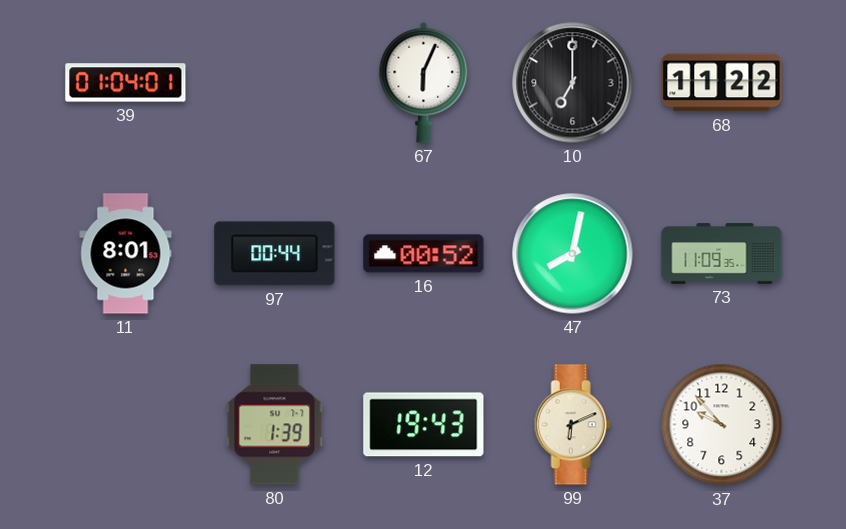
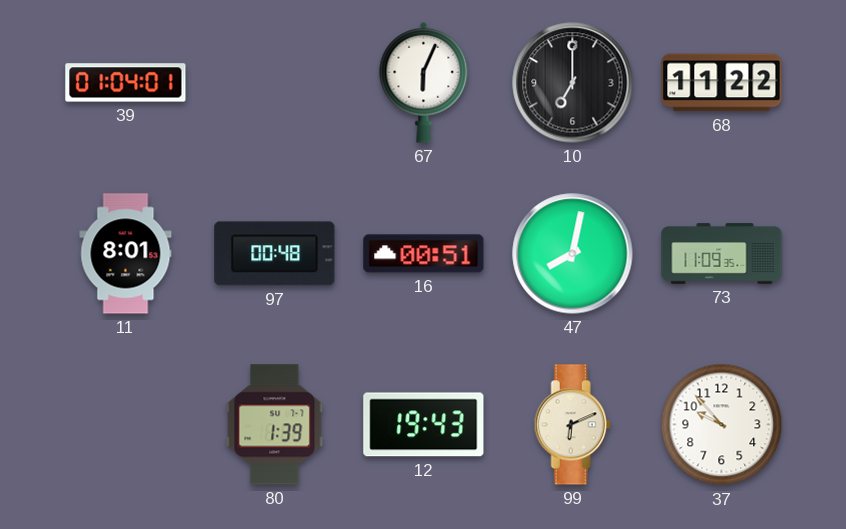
97: 00:44 -> 00:48 (275, 254)
16: 00:52 -> 00:51 (424, 254)
